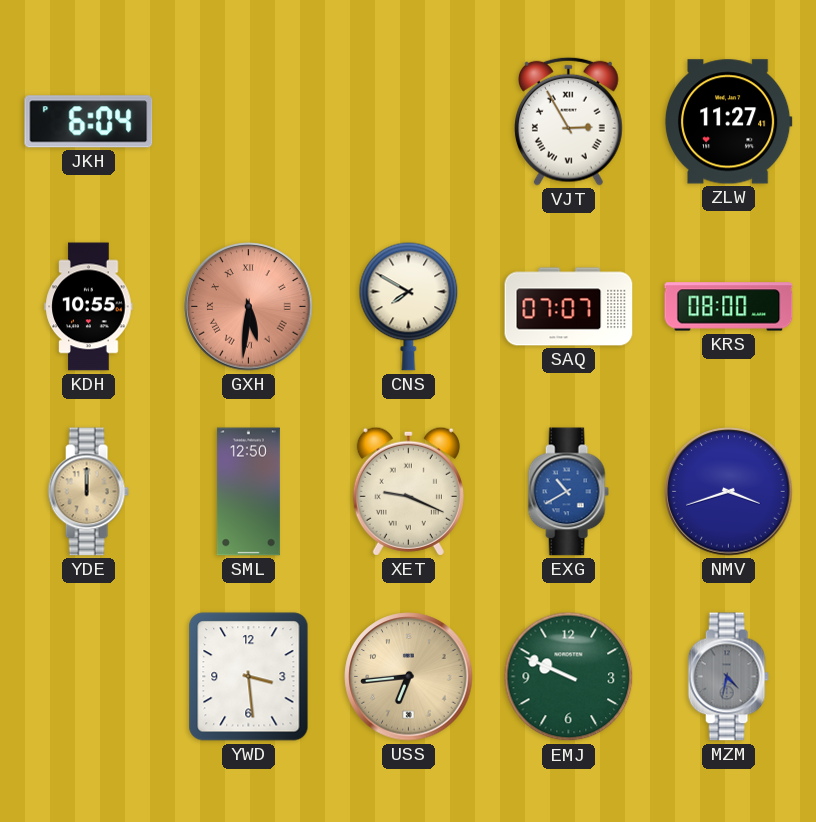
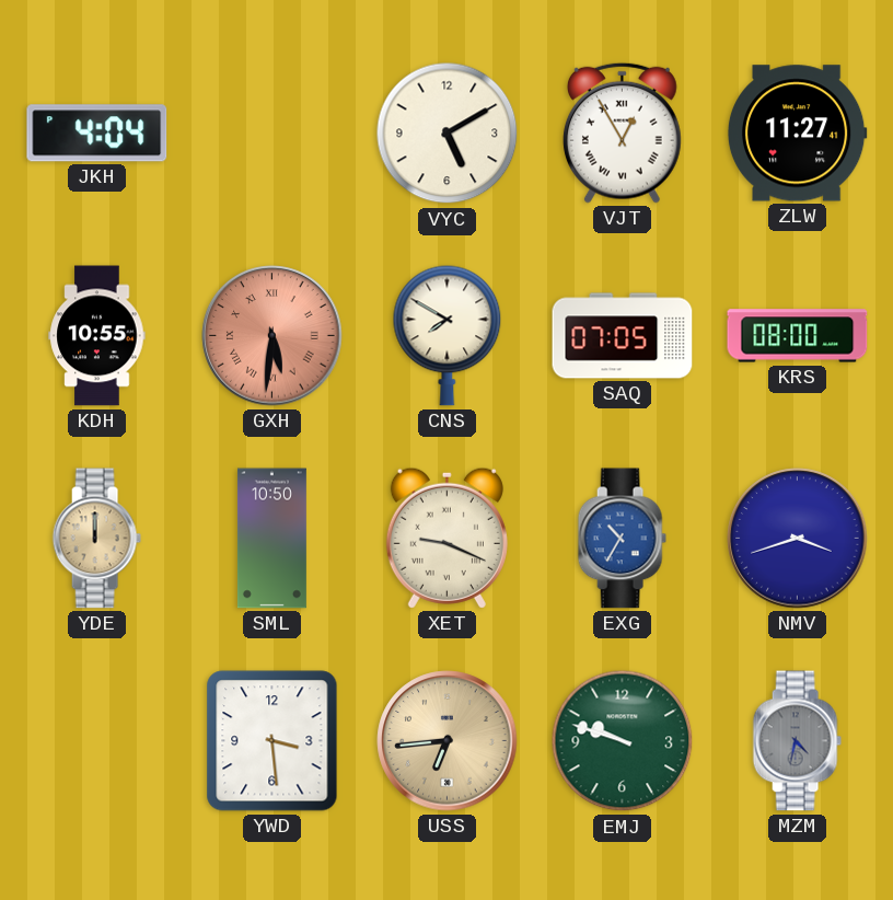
JKH: 6:04 -> 4:04 (97, 134)
VYC: none -> 5:10 (448, 134)
VJT: 2:55 -> 12:55 (622, 132)
SAQ: 07:07 -> 07:05 (623, 336)
SML: 12:50 -> 10:50 (271, 539)
EXG: 10:40 -> 10:35 (622, 539)
EMJ: 9:49 -> 9:48 (623, 741)
